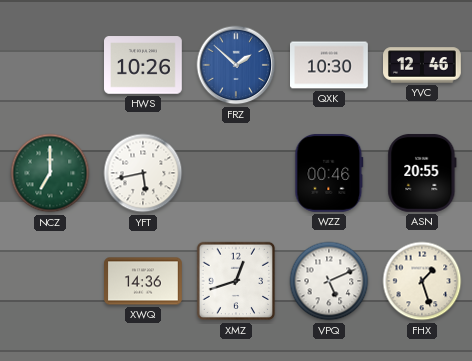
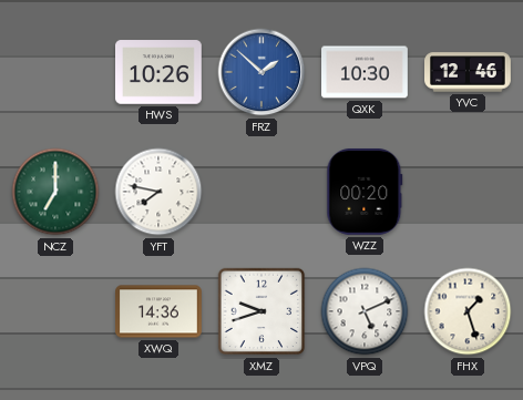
YFT: 5:43 -> 7:47 (158, 192)
WZZ: 00:46 -> 00:20 (365, 192)
ASN: 20:55 -> none (422, 173)
XMZ: 12:42 -> 9:42 (261, 311)
